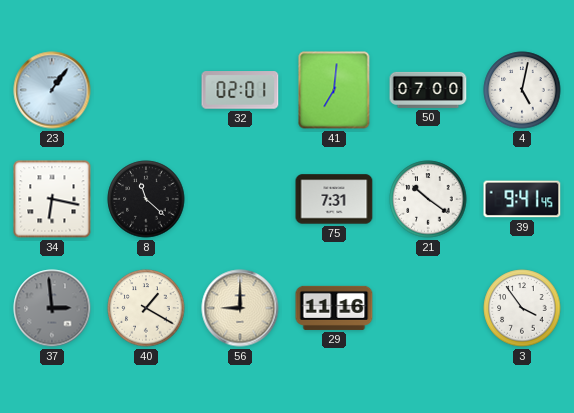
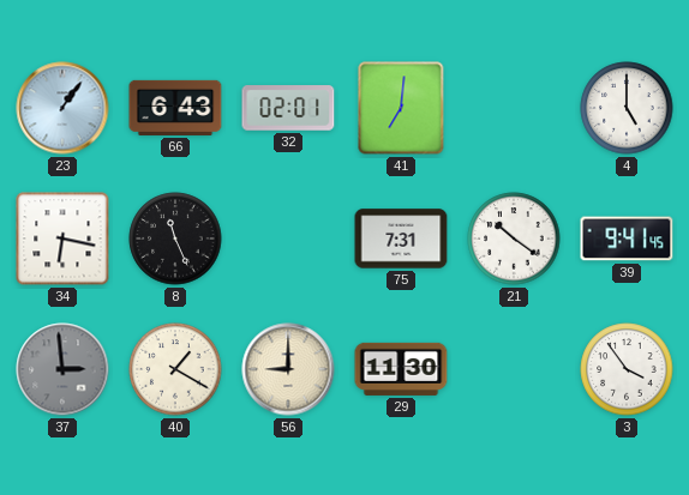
66: none -> 6:43 (175, 108)
50: 07:00 -> none (428, 90)
4: 5:02 -> 5:00 (627, 108)
8: 11:22 -> 11:26 (175, 239)
29: 11:16 -> 11:30 (401, 369)
